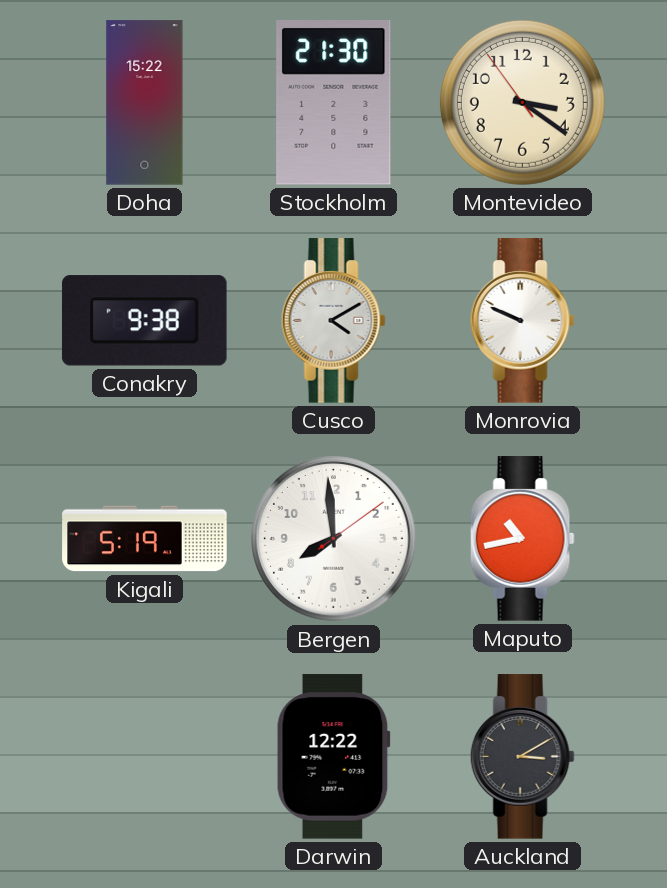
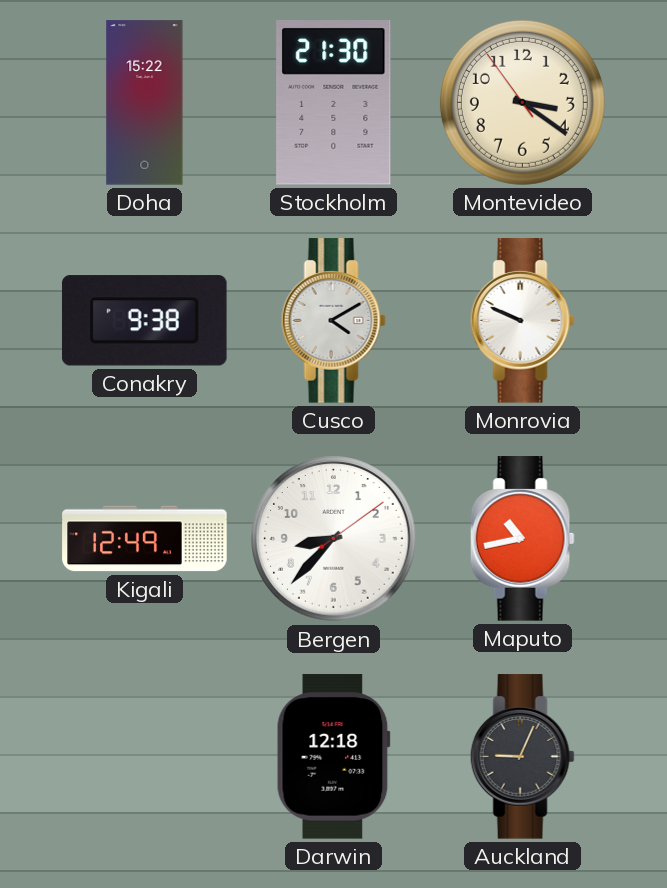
Kigali: 5:19 -> 12:49 (145, 539)
Bergen: 7:59 -> 8:37 (334, 539)
Darwin: 12:22 -> 12:18 (333, 757)
Auckland: 3:10 -> 9:04 (522, 757)
